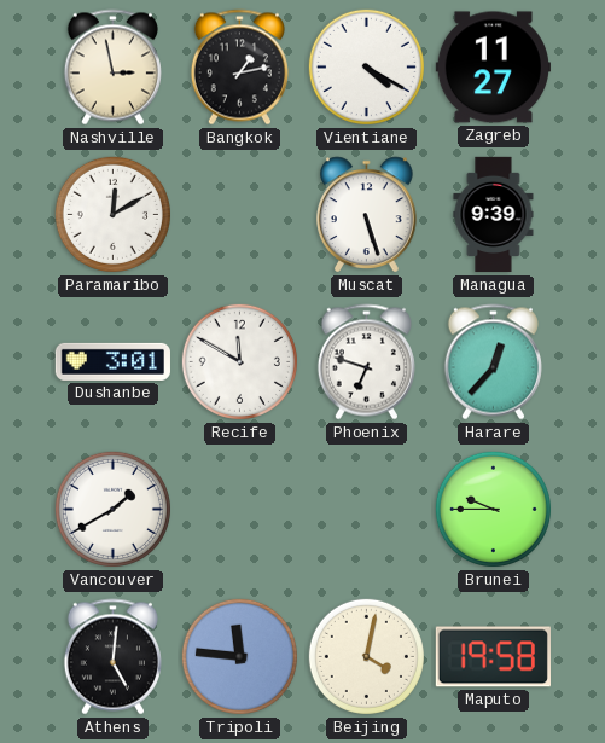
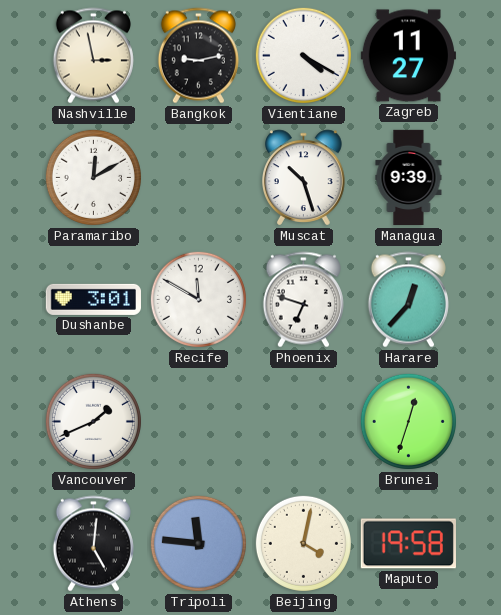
Bangkok: 1:13 -> 9:13 (198, 56)
Muscat: 5:27 -> 10:27 (304, 178)
Vancouver: 1:40 -> 1:41 (93, 421)
Brunei: 9:45 -> 12:33 (408, 421)
